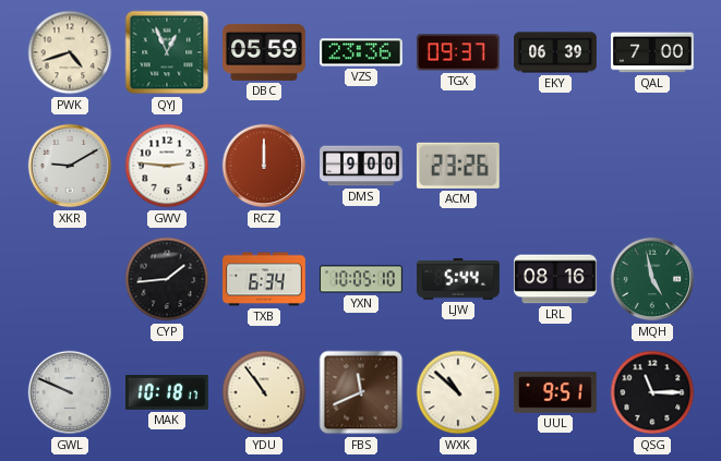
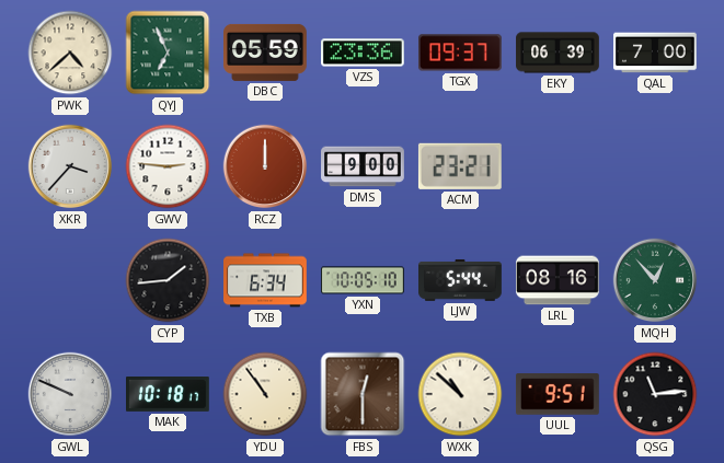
PWK: 4:42 -> 4:38 (70, 53)
QYJ: 12:56 -> 6:56 (168, 53)
XKR: 9:10 -> 3:37 (70, 166)
ACM: 23:26 -> 23:21 (460, 166)
MQH: 4:58 -> 12:53 (655, 280)
FBS: 11:41 -> 12:30 (363, 394)
QSG: 11:15 -> 11:14 (655, 394)
